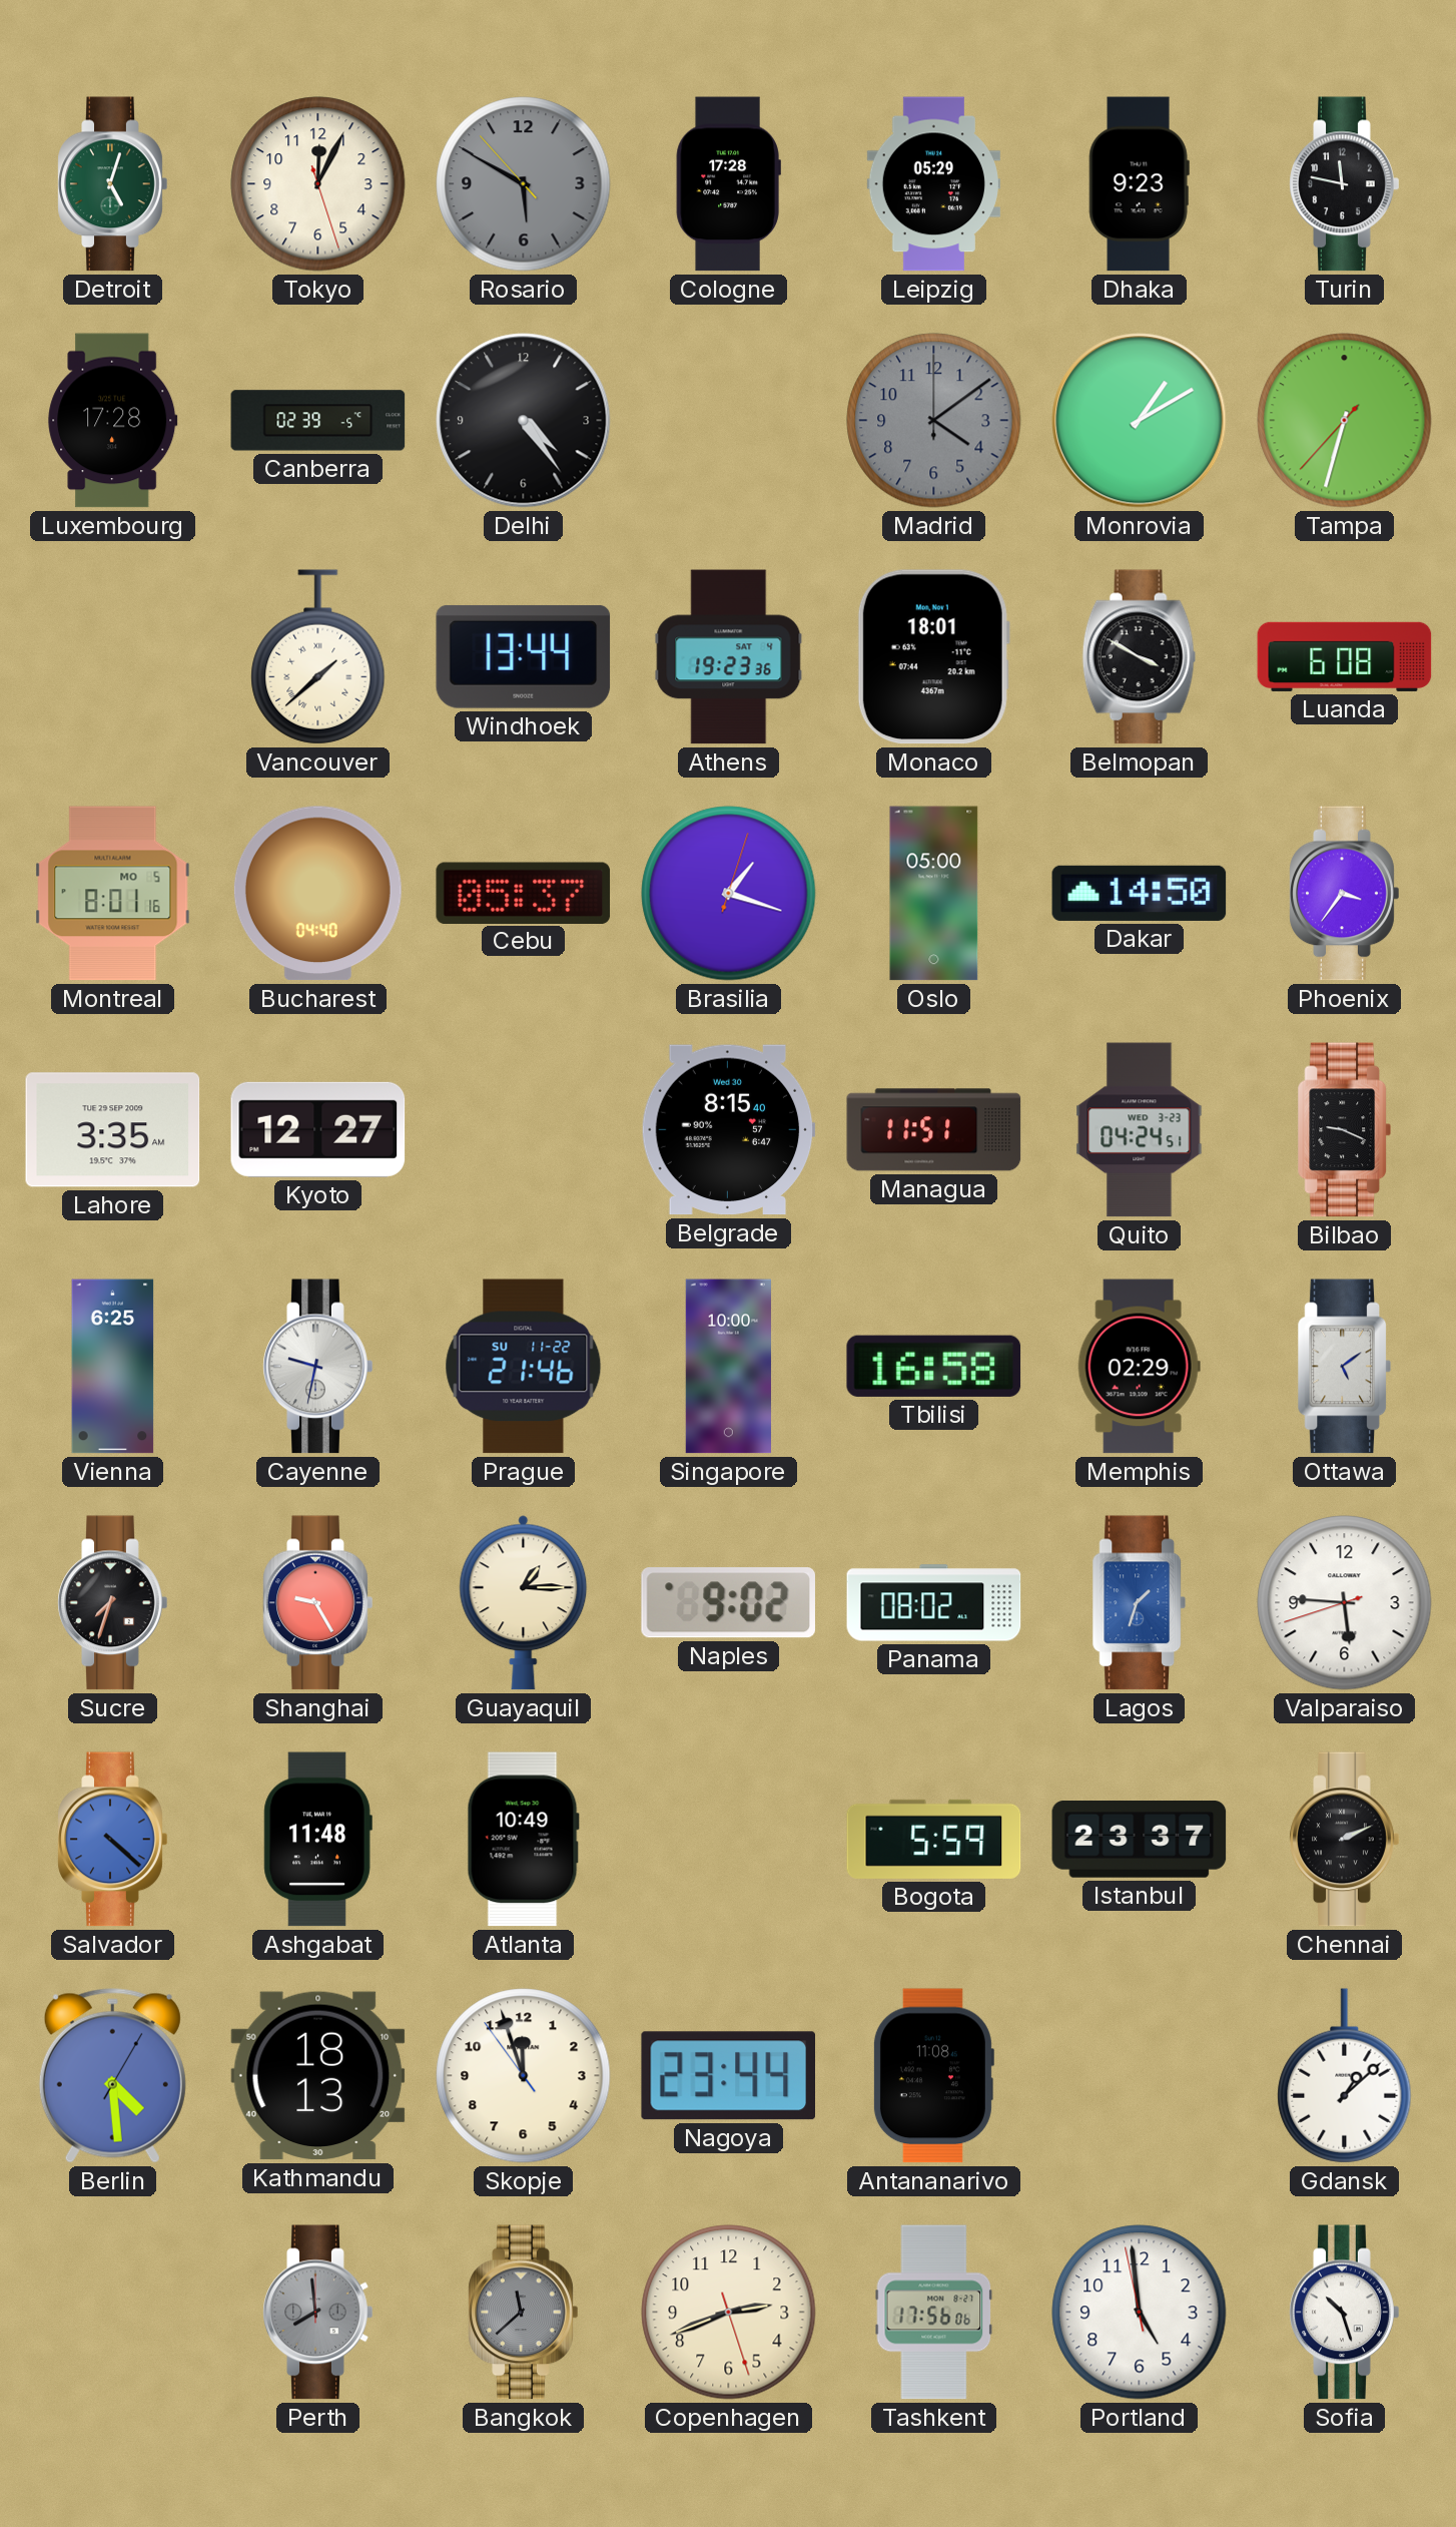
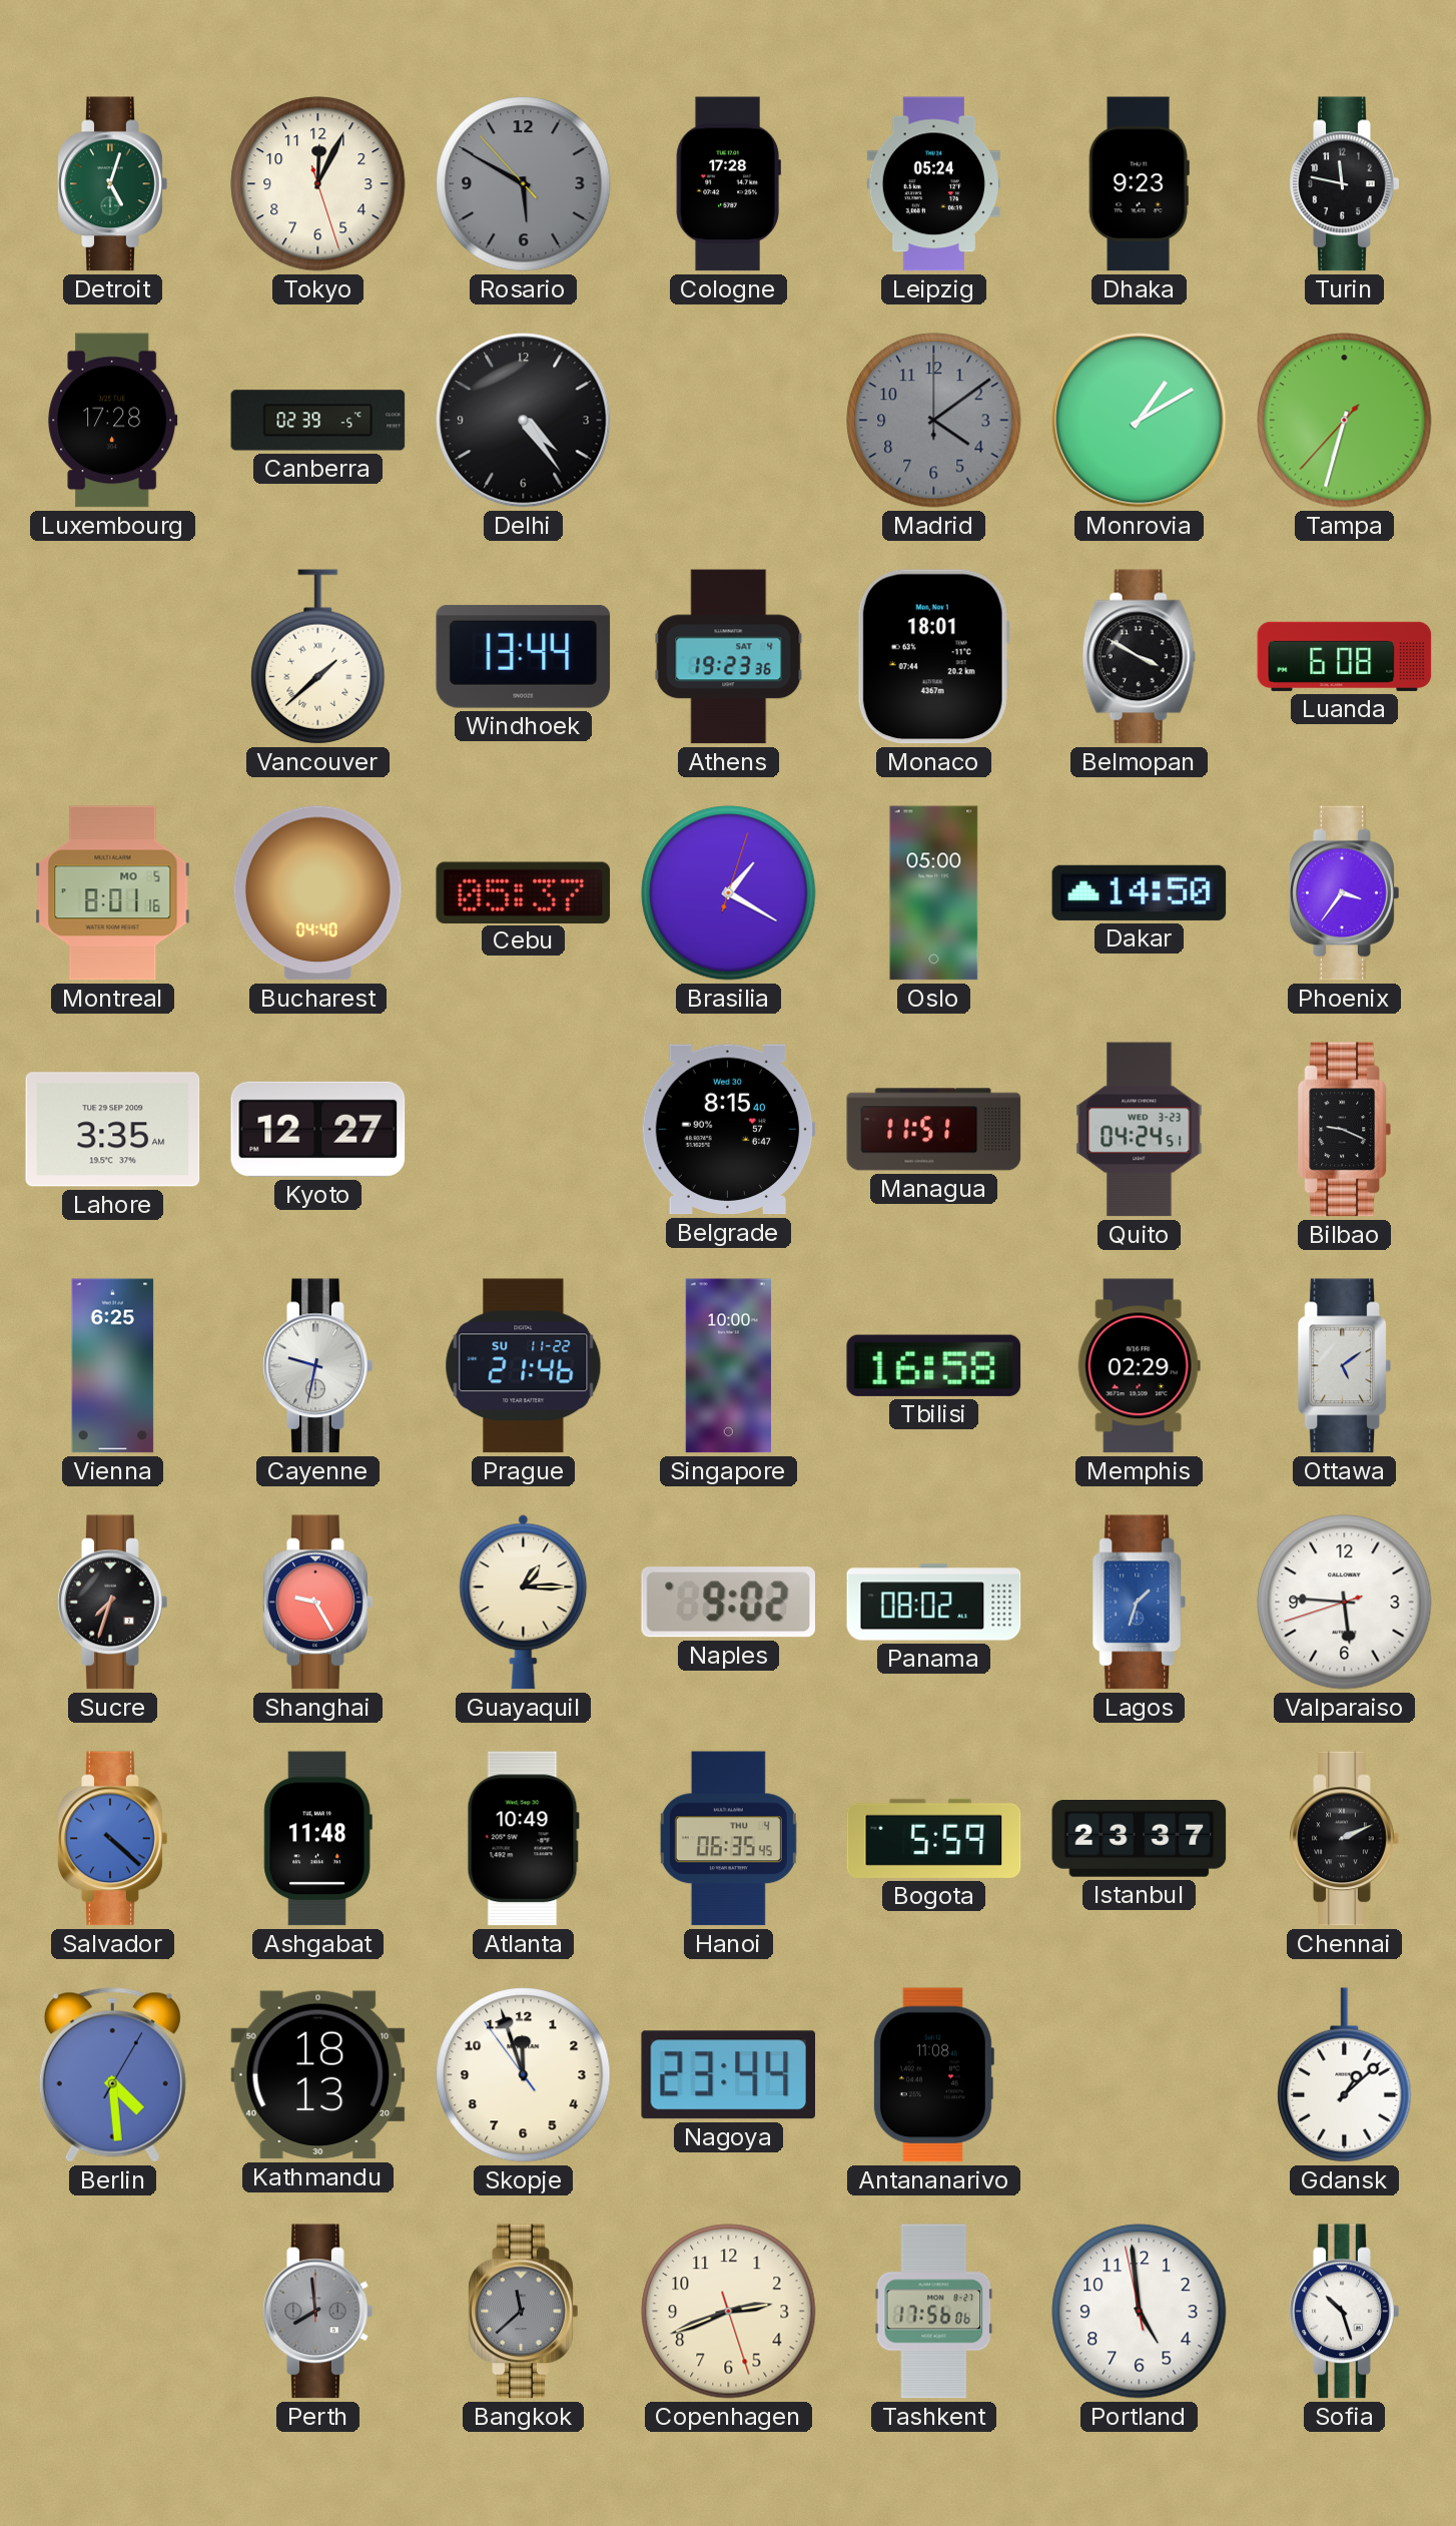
Leipzig: 05:29 -> 05:24 (933, 184)
Brasilia: 1:18 -> 1:20 (729, 893)
Hanoi: none -> 06:35 (728, 1839)
